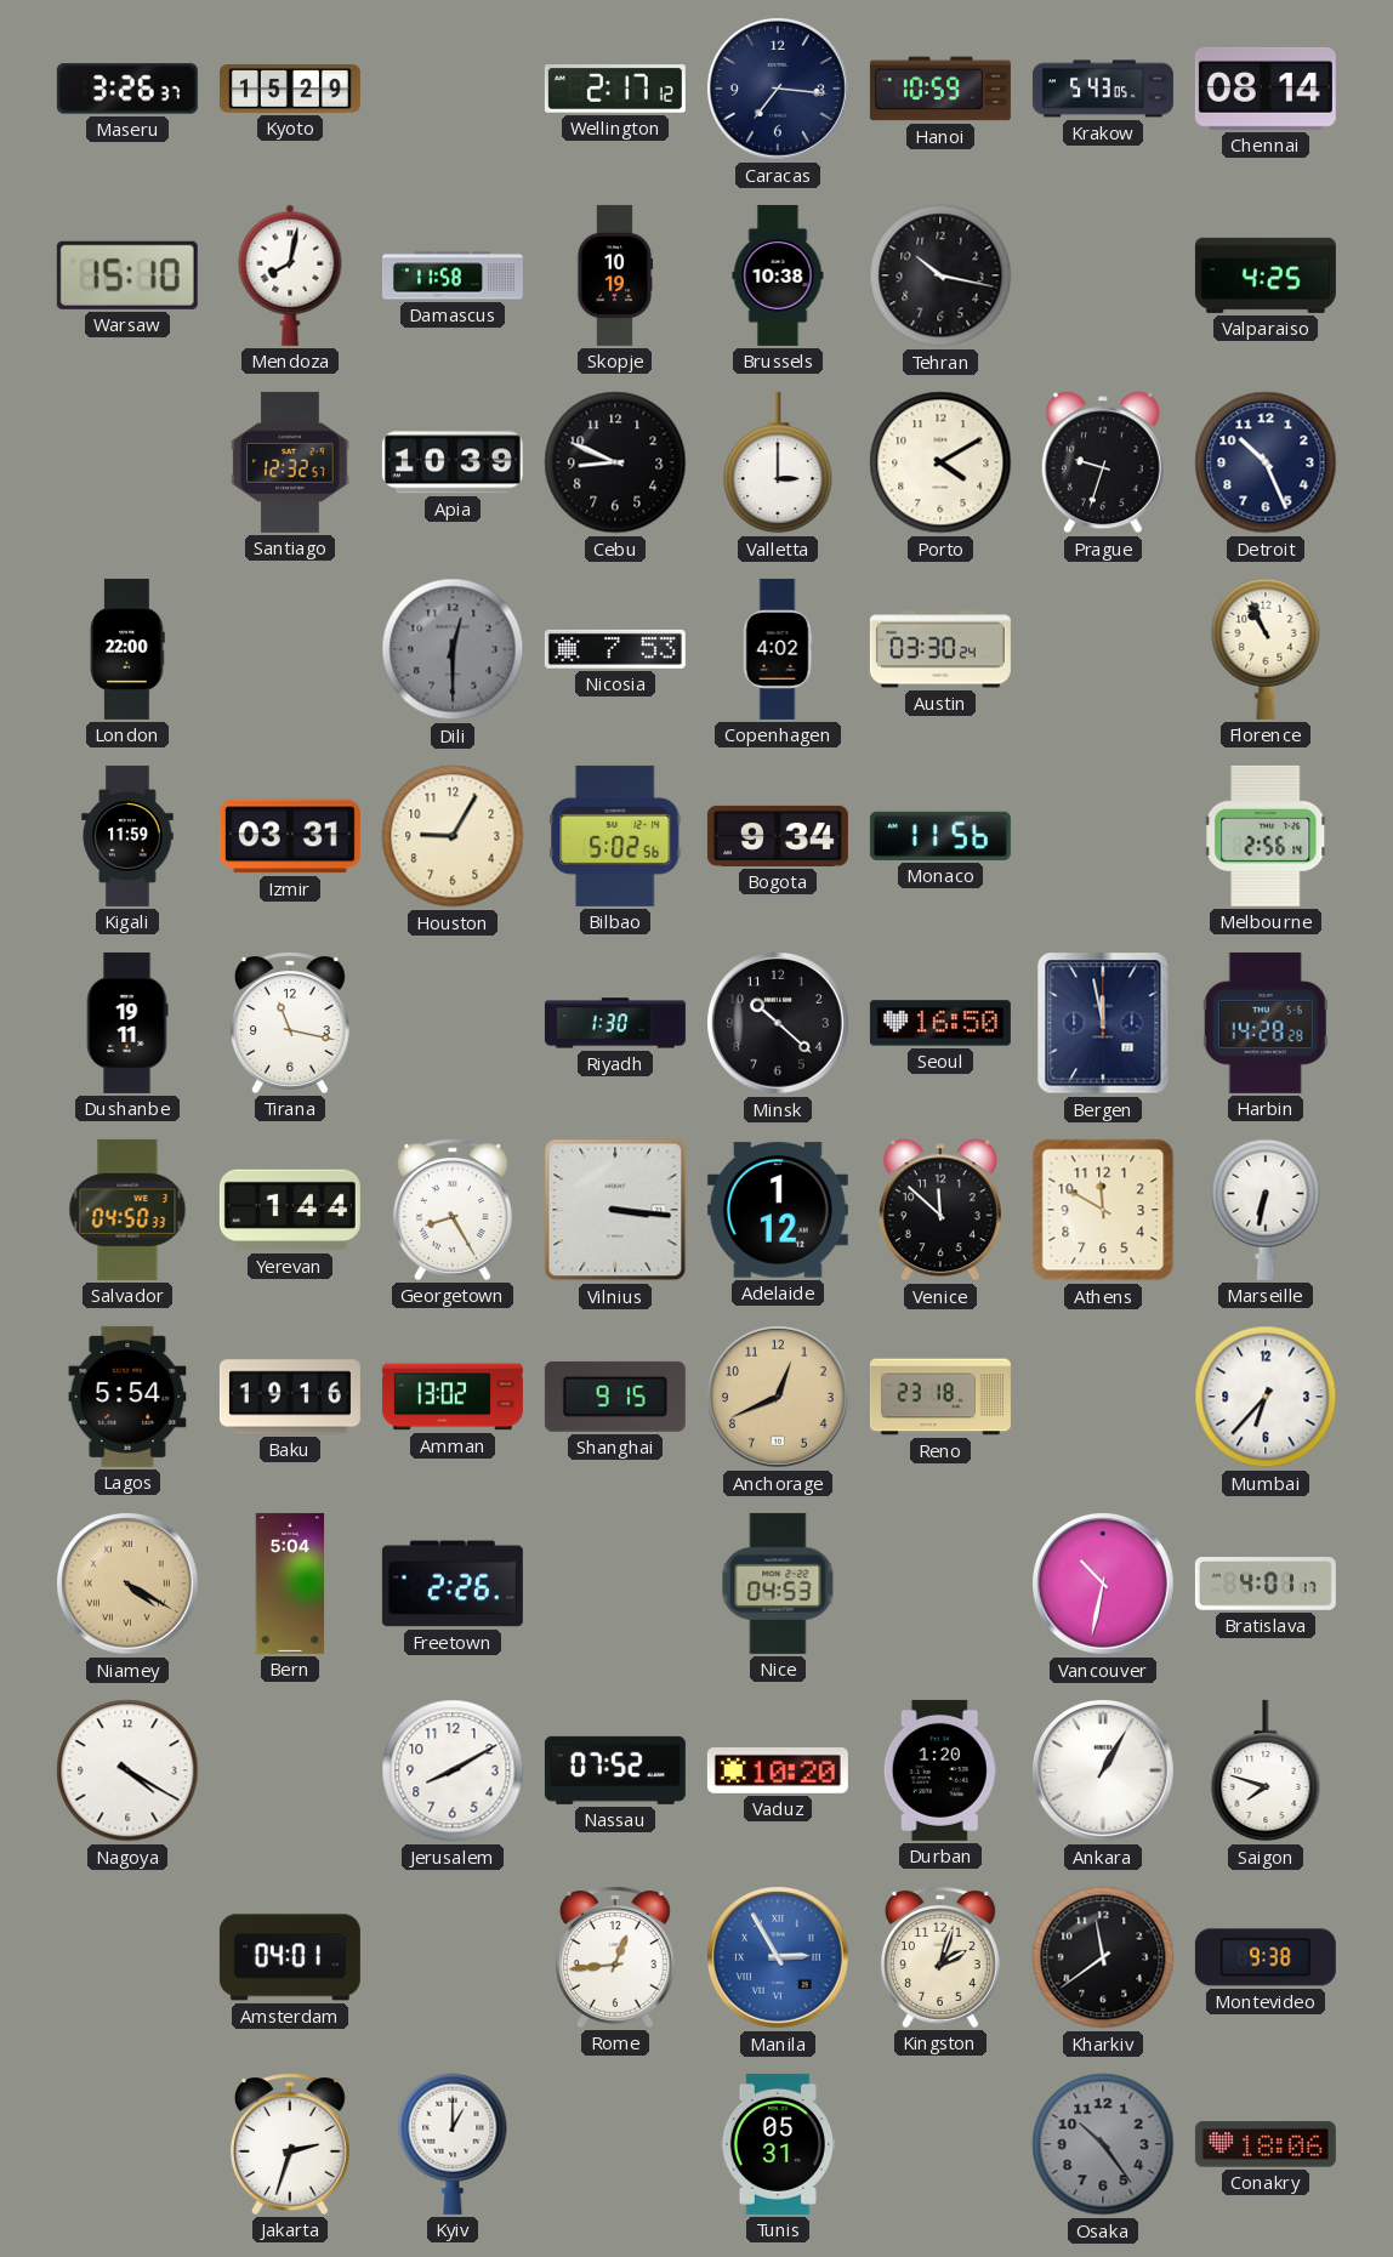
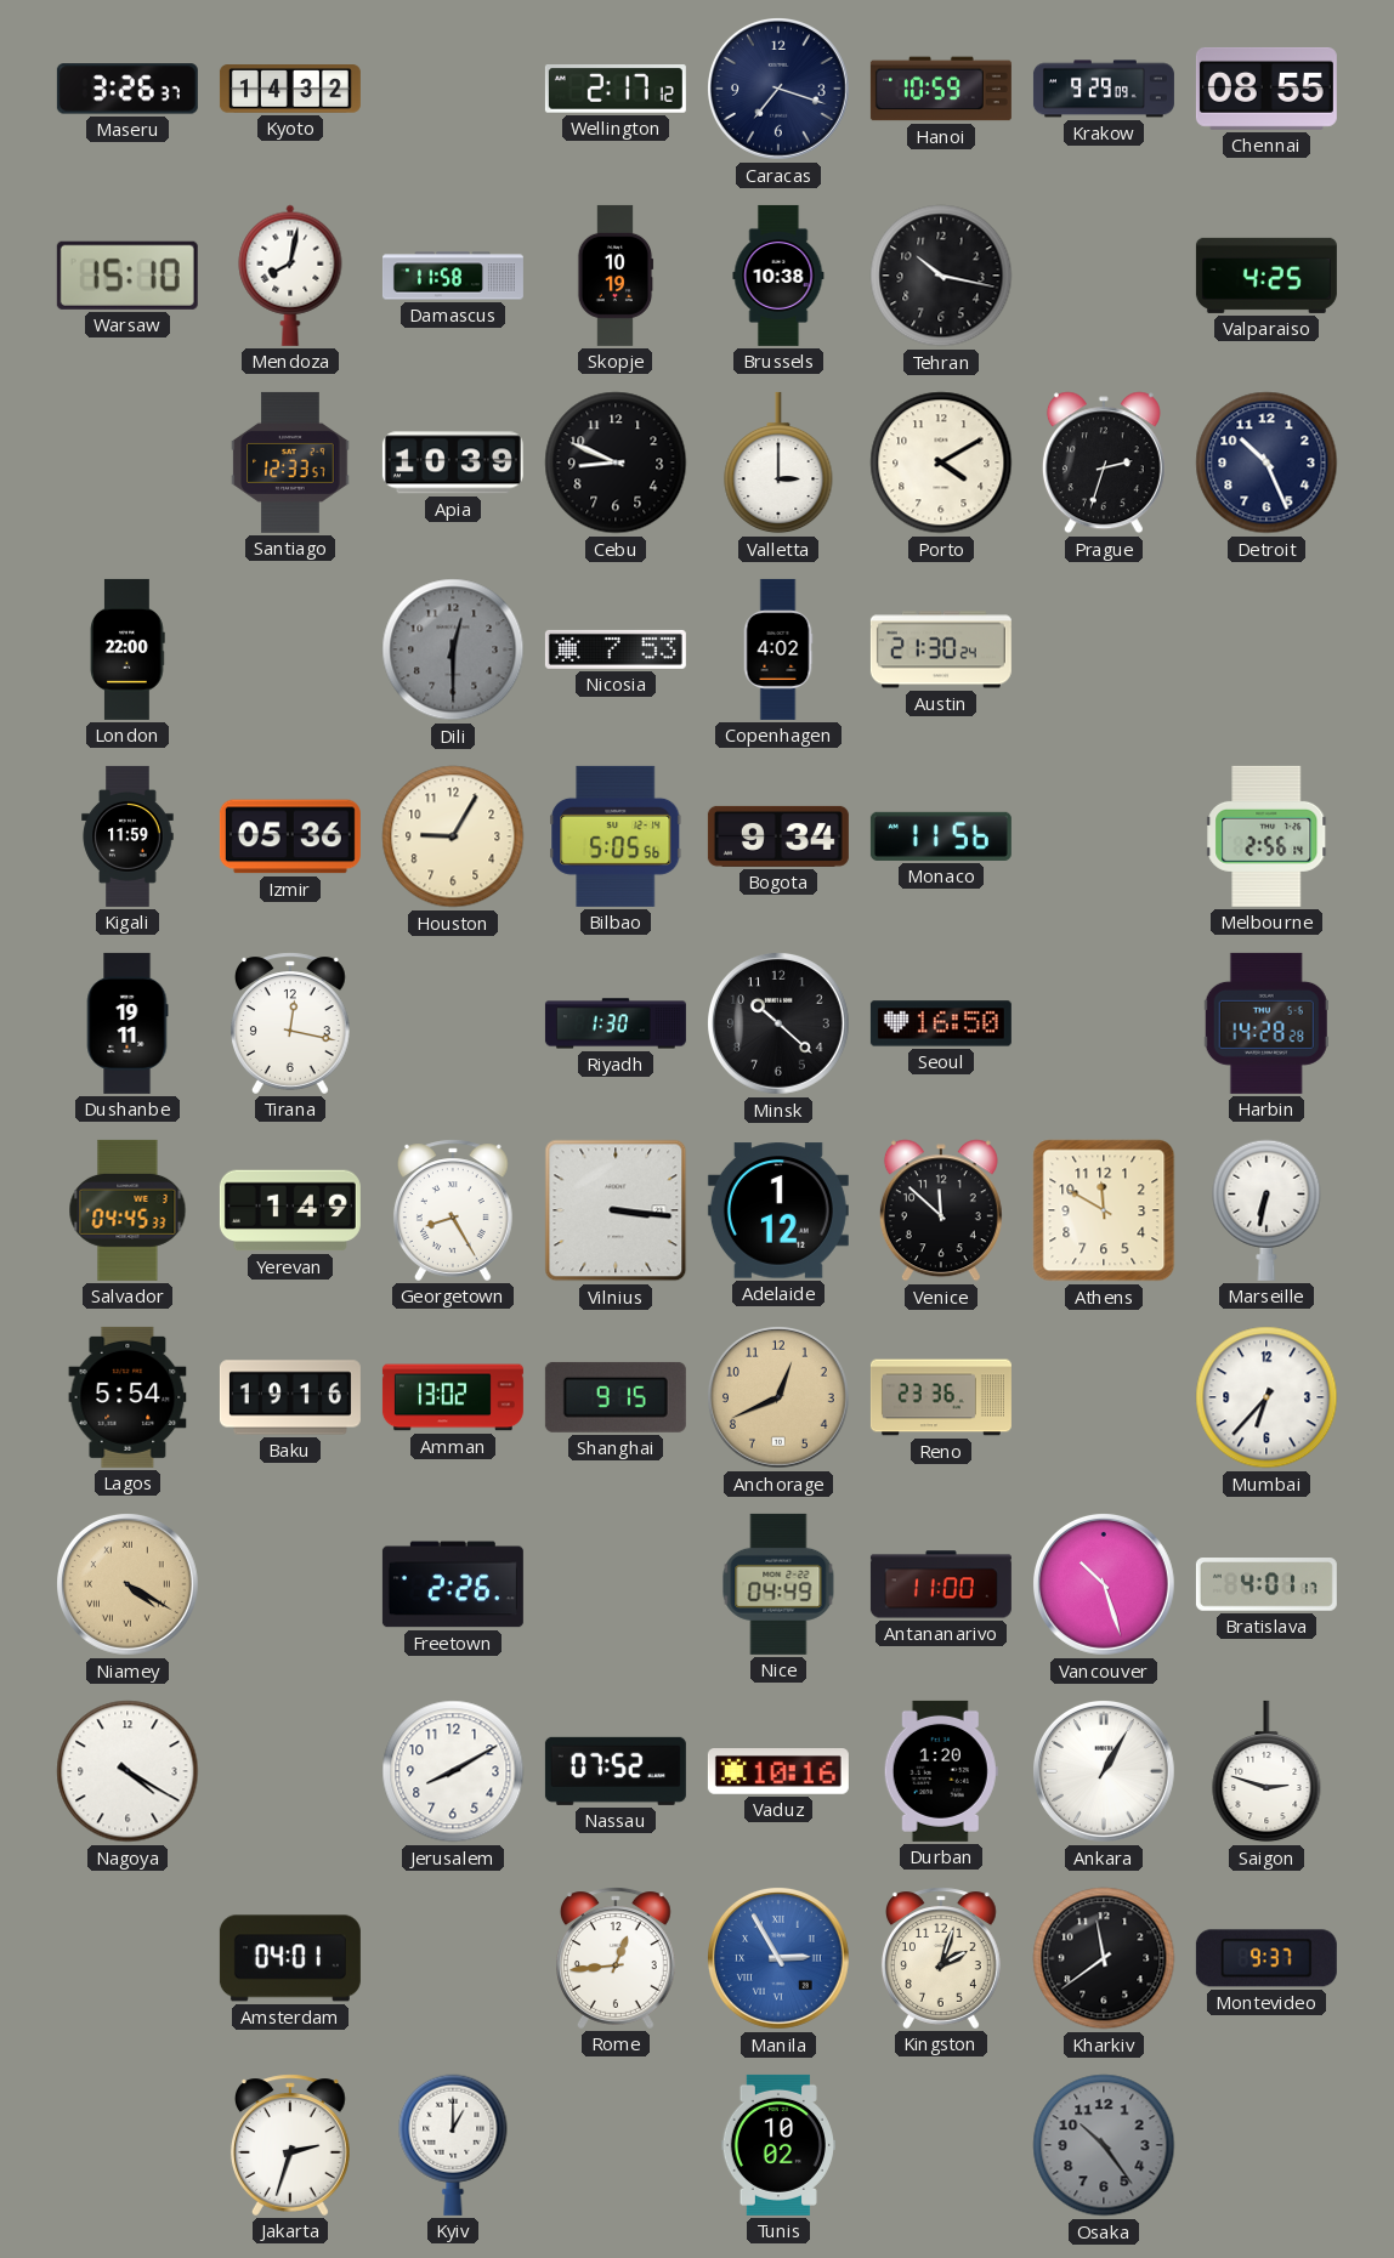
Kyoto: 15:29 -> 14:32 (290, 89)
Caracas: 7:16 -> 7:18 (780, 90)
Krakow: 5:43 -> 9:29 (1104, 89)
Chennai: 08:14 -> 08:55 (1266, 89)
Santiago: 12:32 -> 12:33 (290, 463)
Prague: 9:33 -> 2:33 (1104, 463)
Austin: 03:30 -> 21:30 (941, 649)
Florence: 10:56 -> none (1266, 649)
Izmir: 03:31 -> 05:36 (290, 836)
Bilbao: 5:02 -> 5:05 (616, 836)
Tirana: 11:17 -> 12:17 (290, 1023)
Bergen: 11:58 -> none (1103, 1023)
Salvador: 04:50 -> 04:45 (127, 1210)
Yerevan: 1:44 -> 1:49 (290, 1210)
Reno: 23:18 -> 23:36 (941, 1397)
Bern: 5:04 -> none (290, 1584)
Nice: 04:53 -> 04:49 (778, 1584)
Antananarivo: none -> 11:00 (941, 1584)
Vancouver: 10:32 -> 10:27 (1105, 1585)
Vaduz: 10:20 -> 10:16 (778, 1772)
Saigon: 7:48 -> 2:48 (1266, 1771)
Montevideo: 9:38 -> 9:37 (1266, 1958)
Tunis: 05:31 -> 10:02 (778, 2145)
Conakry: 18:06 -> none (1266, 2144)
